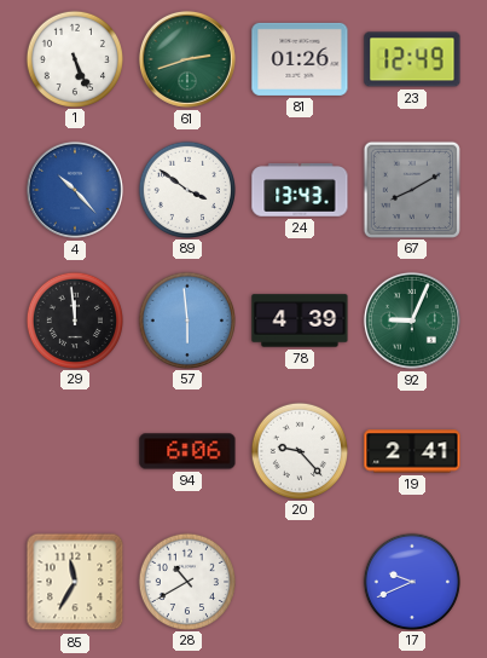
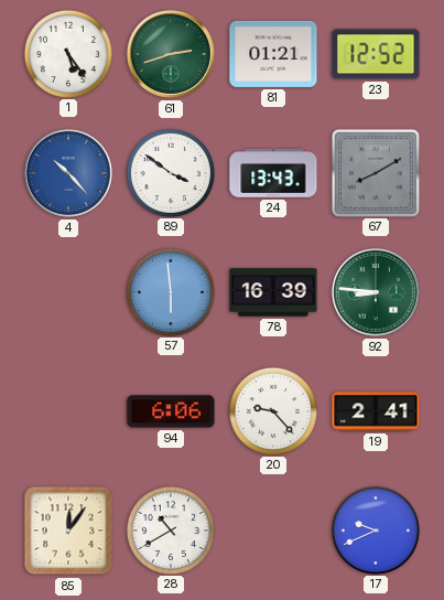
1: 5:26 -> 5:24 (67, 53)
81: 01:26 -> 01:21 (273, 54)
23: 12:49 -> 12:52 (376, 54)
29: 11:59 -> none (74, 319)
78: 4:39 -> 16:39 (273, 292)
92: 9:04 -> 8:46 (376, 292)
85: 11:35 -> 12:06 (68, 531)
